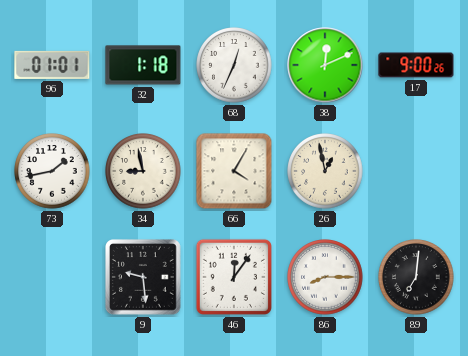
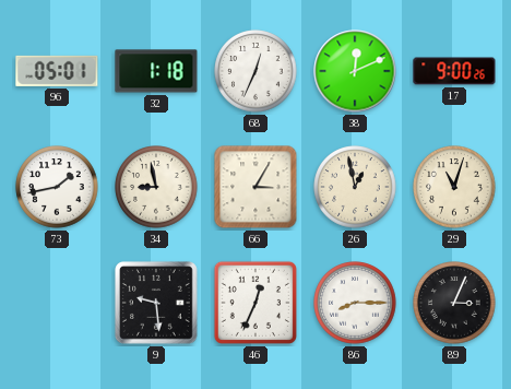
96: 01:01 -> 05:01 (57, 71)
66: 4:05 -> 3:05 (255, 187)
29: none -> 11:03 (454, 187)
46: 12:06 -> 12:34 (255, 303)
89: 7:01 -> 3:04 (454, 303)
